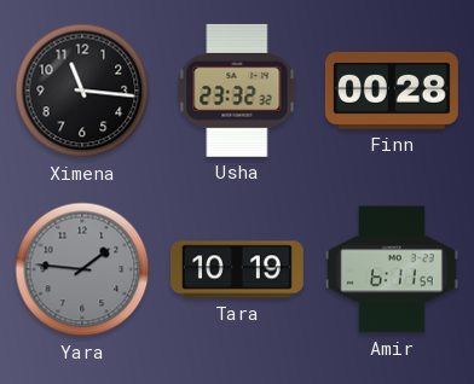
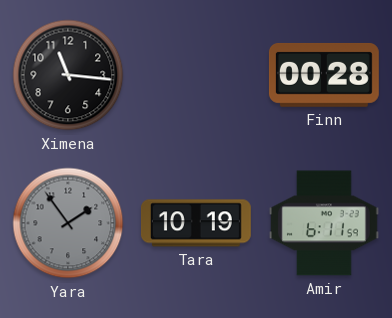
Usha: 23:32 -> none (237, 91)
Yara: 1:46 -> 1:54 (68, 223)
